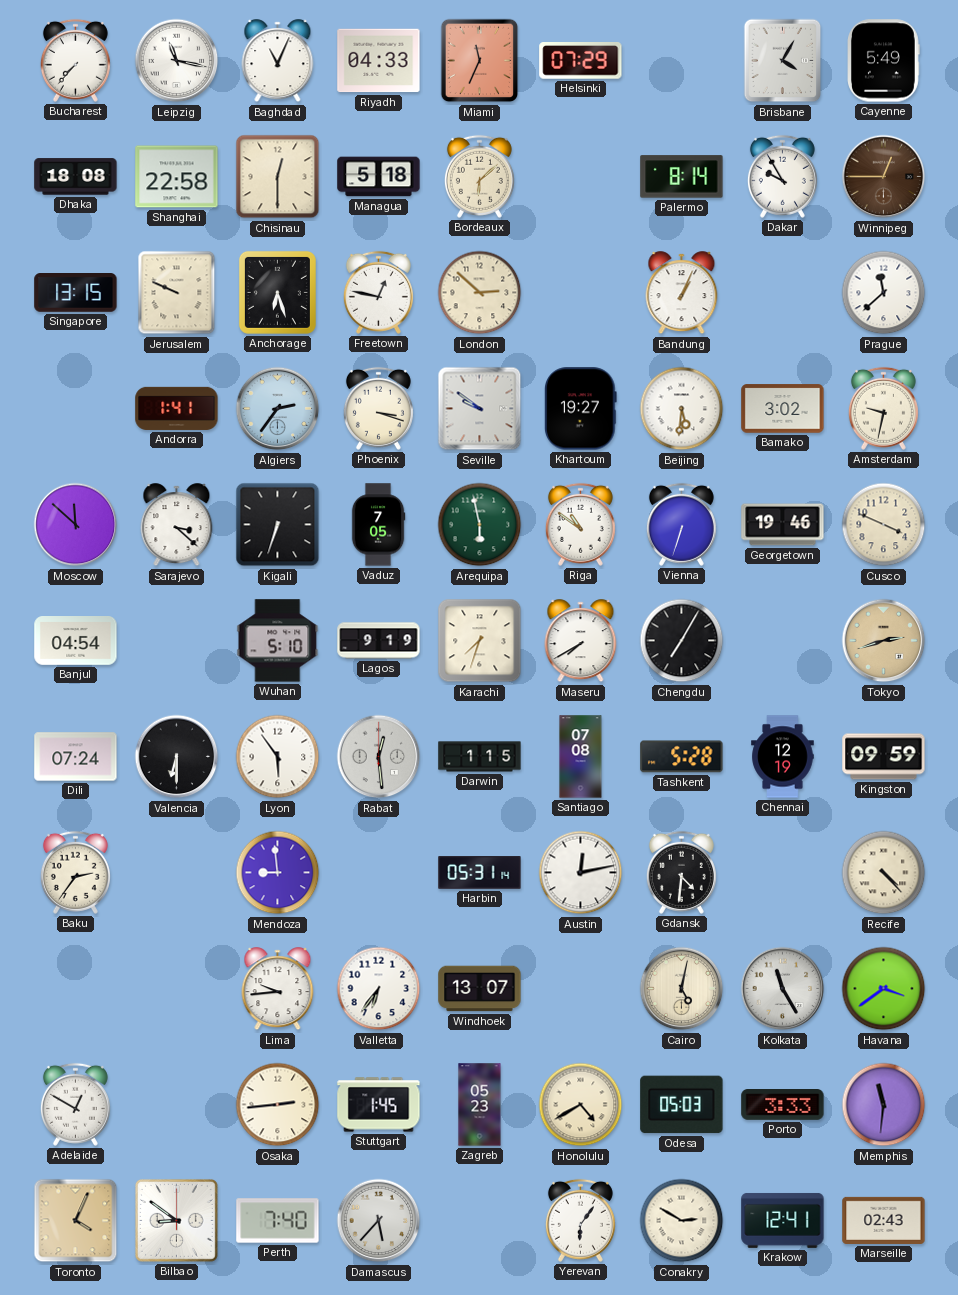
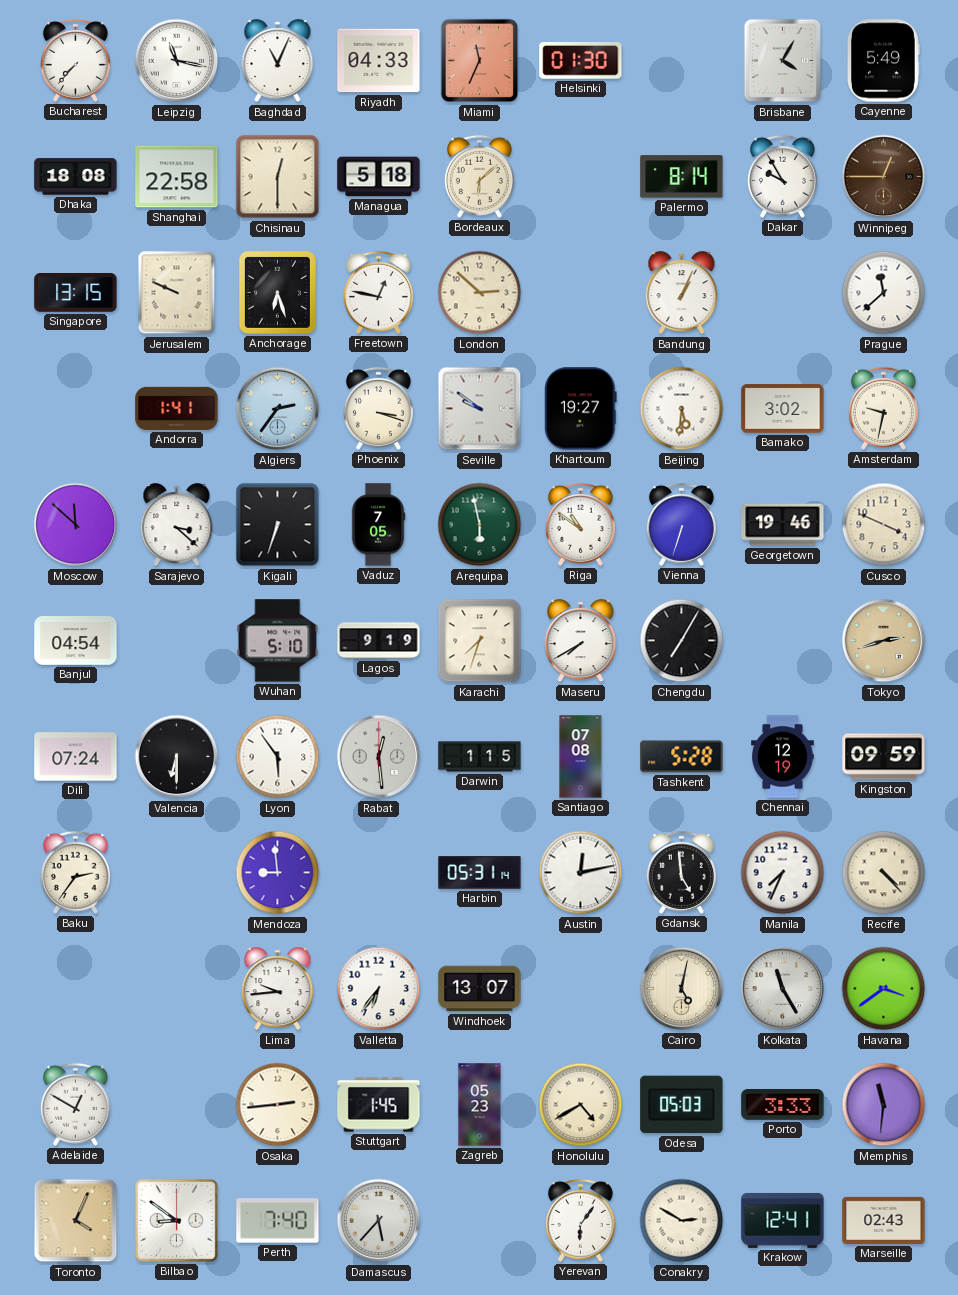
Helsinki: 07:29 -> 01:30 (581, 61)
Gdansk: 4:31 -> 4:59 (681, 872)
Manila: none -> 7:34 (783, 873)
